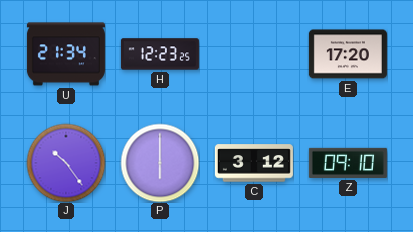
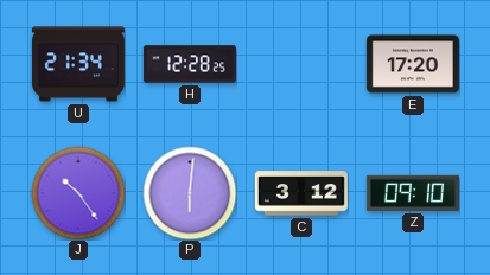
H: 12:23 -> 12:28 (190, 64)
P: 6:00 -> 6:01 (190, 193)
